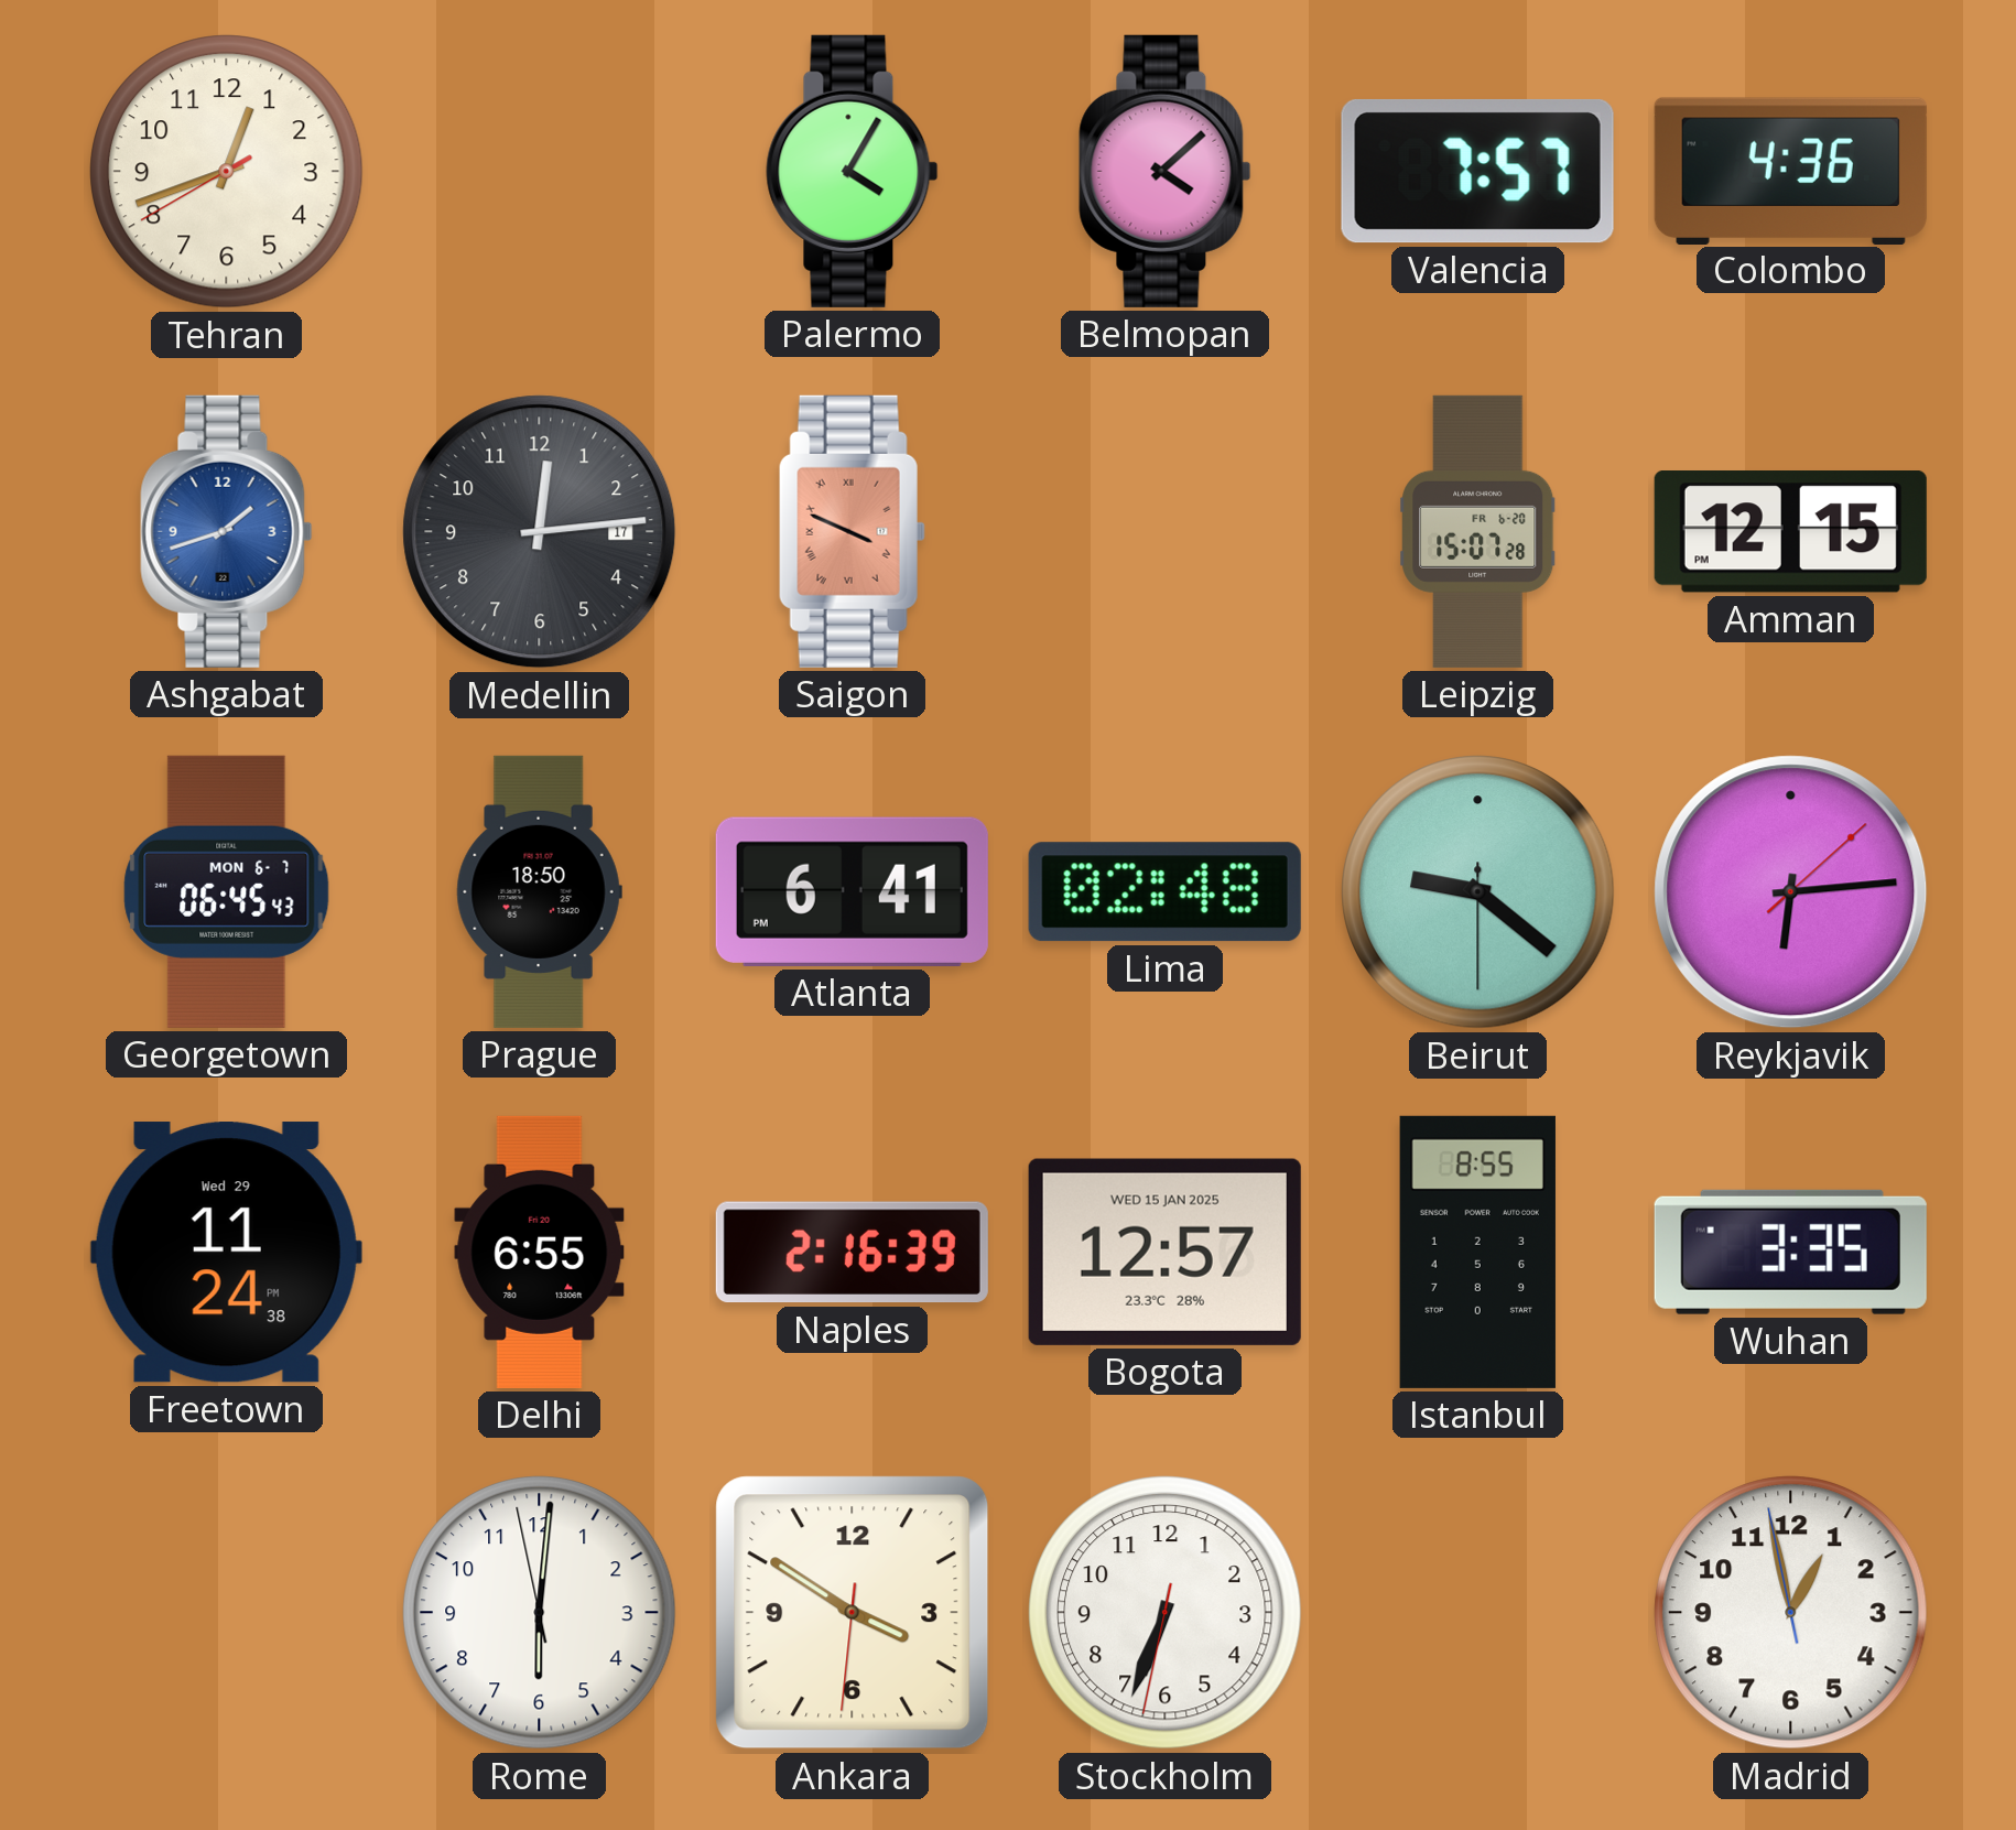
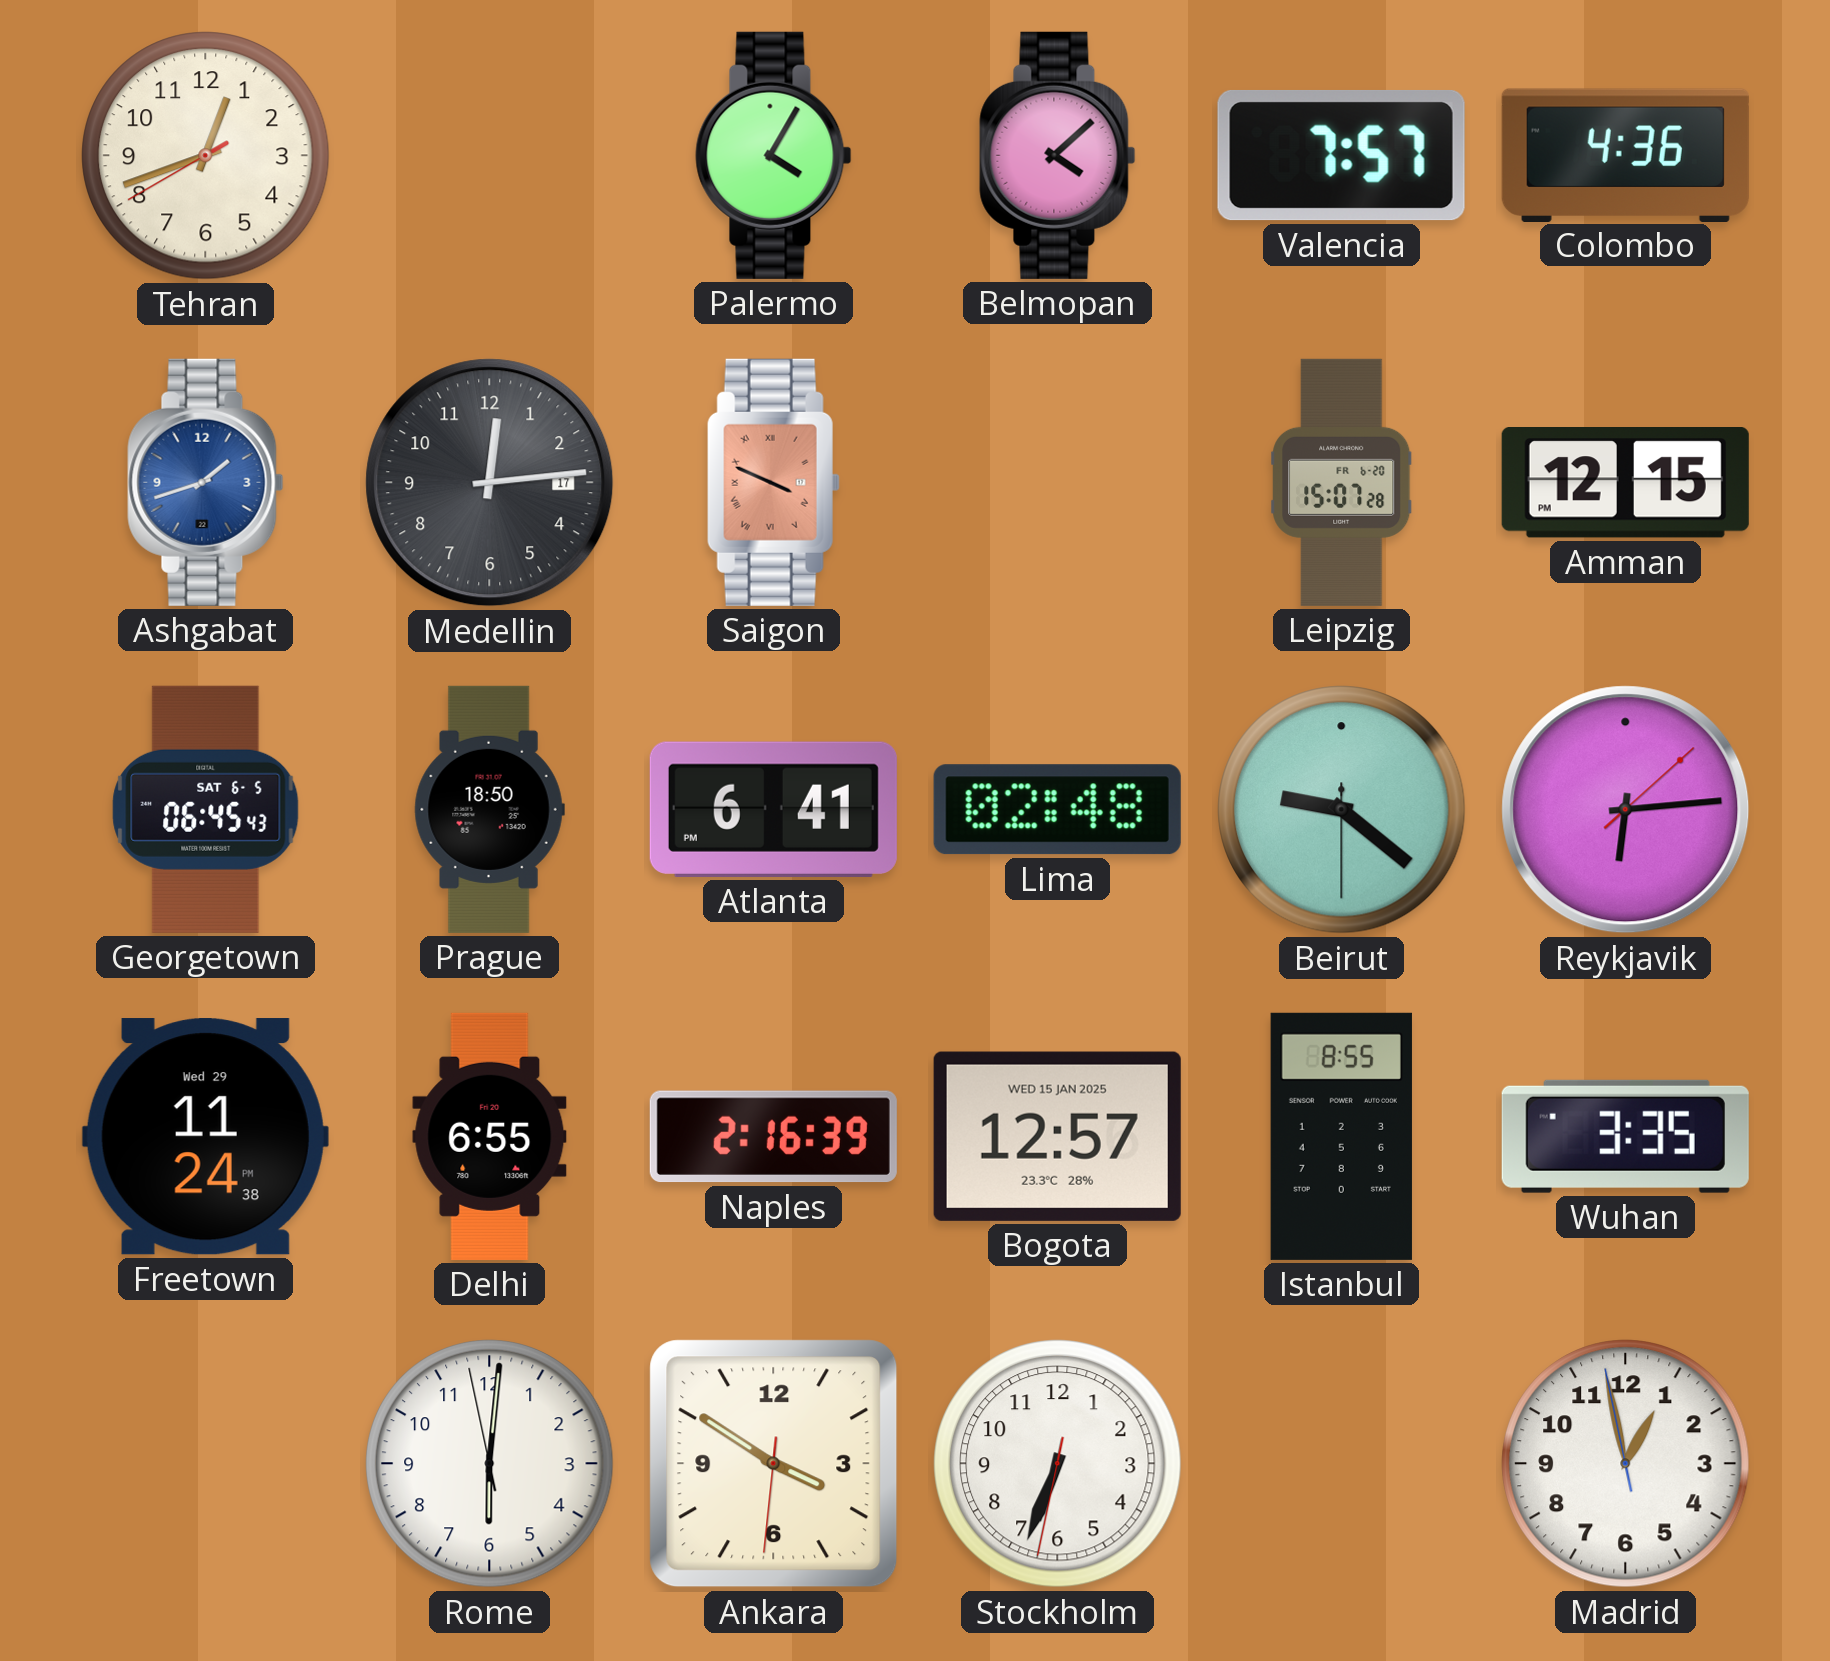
Georgetown date: MON 6-7 -> SAT 6-5 (206, 809)
